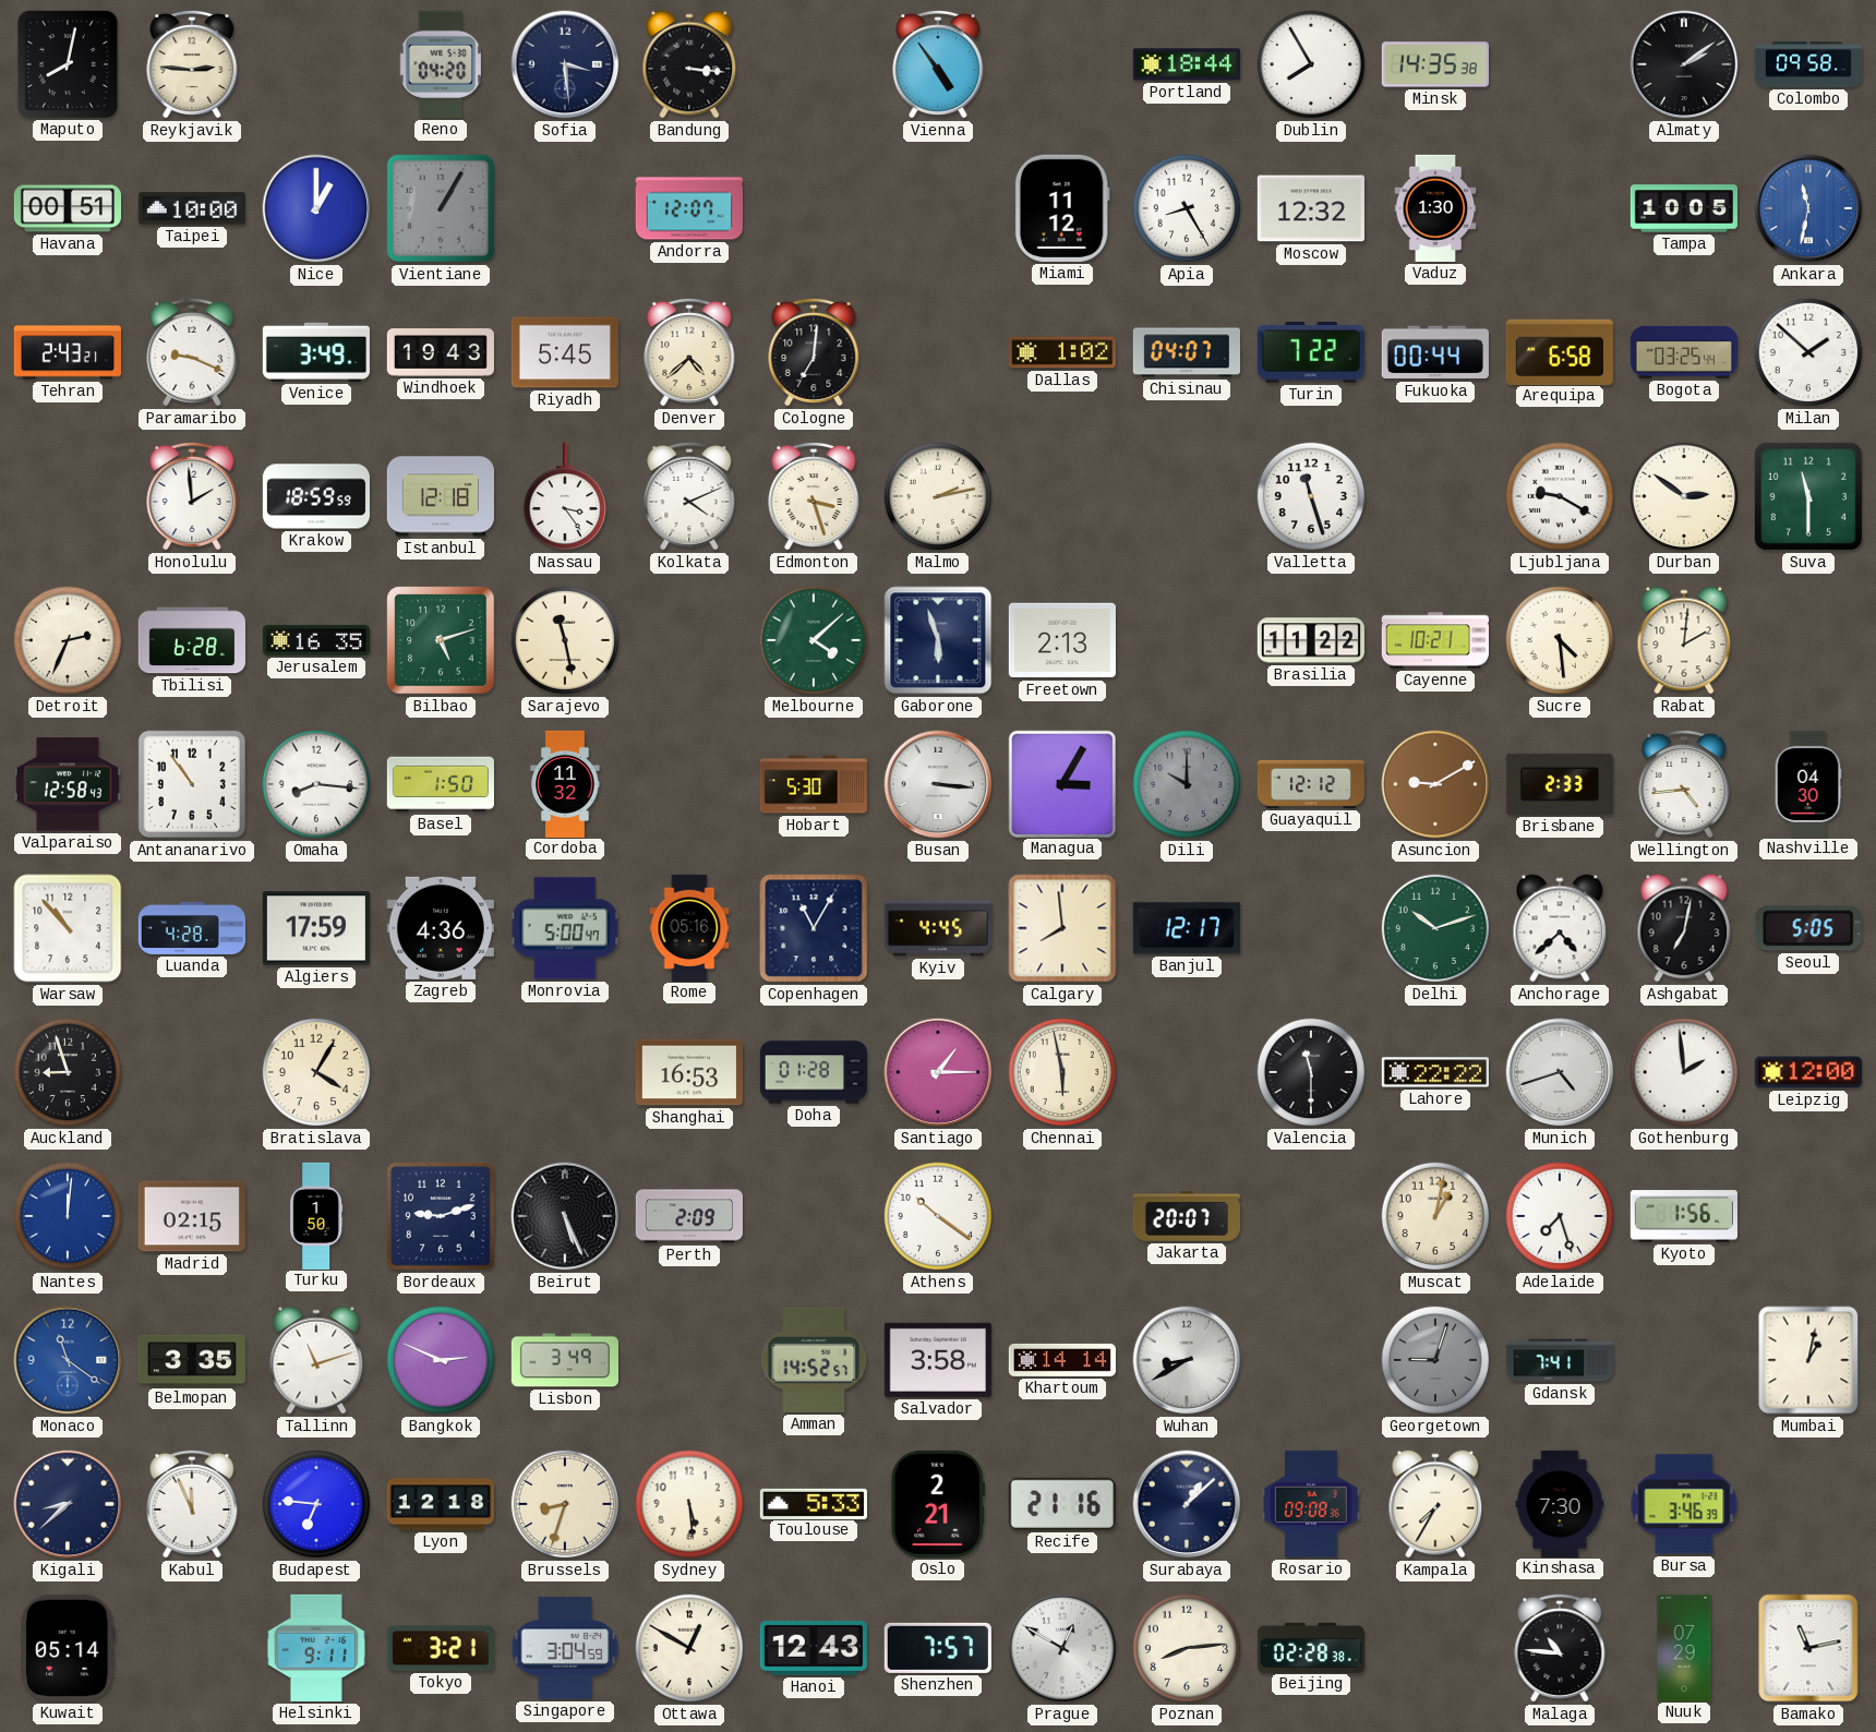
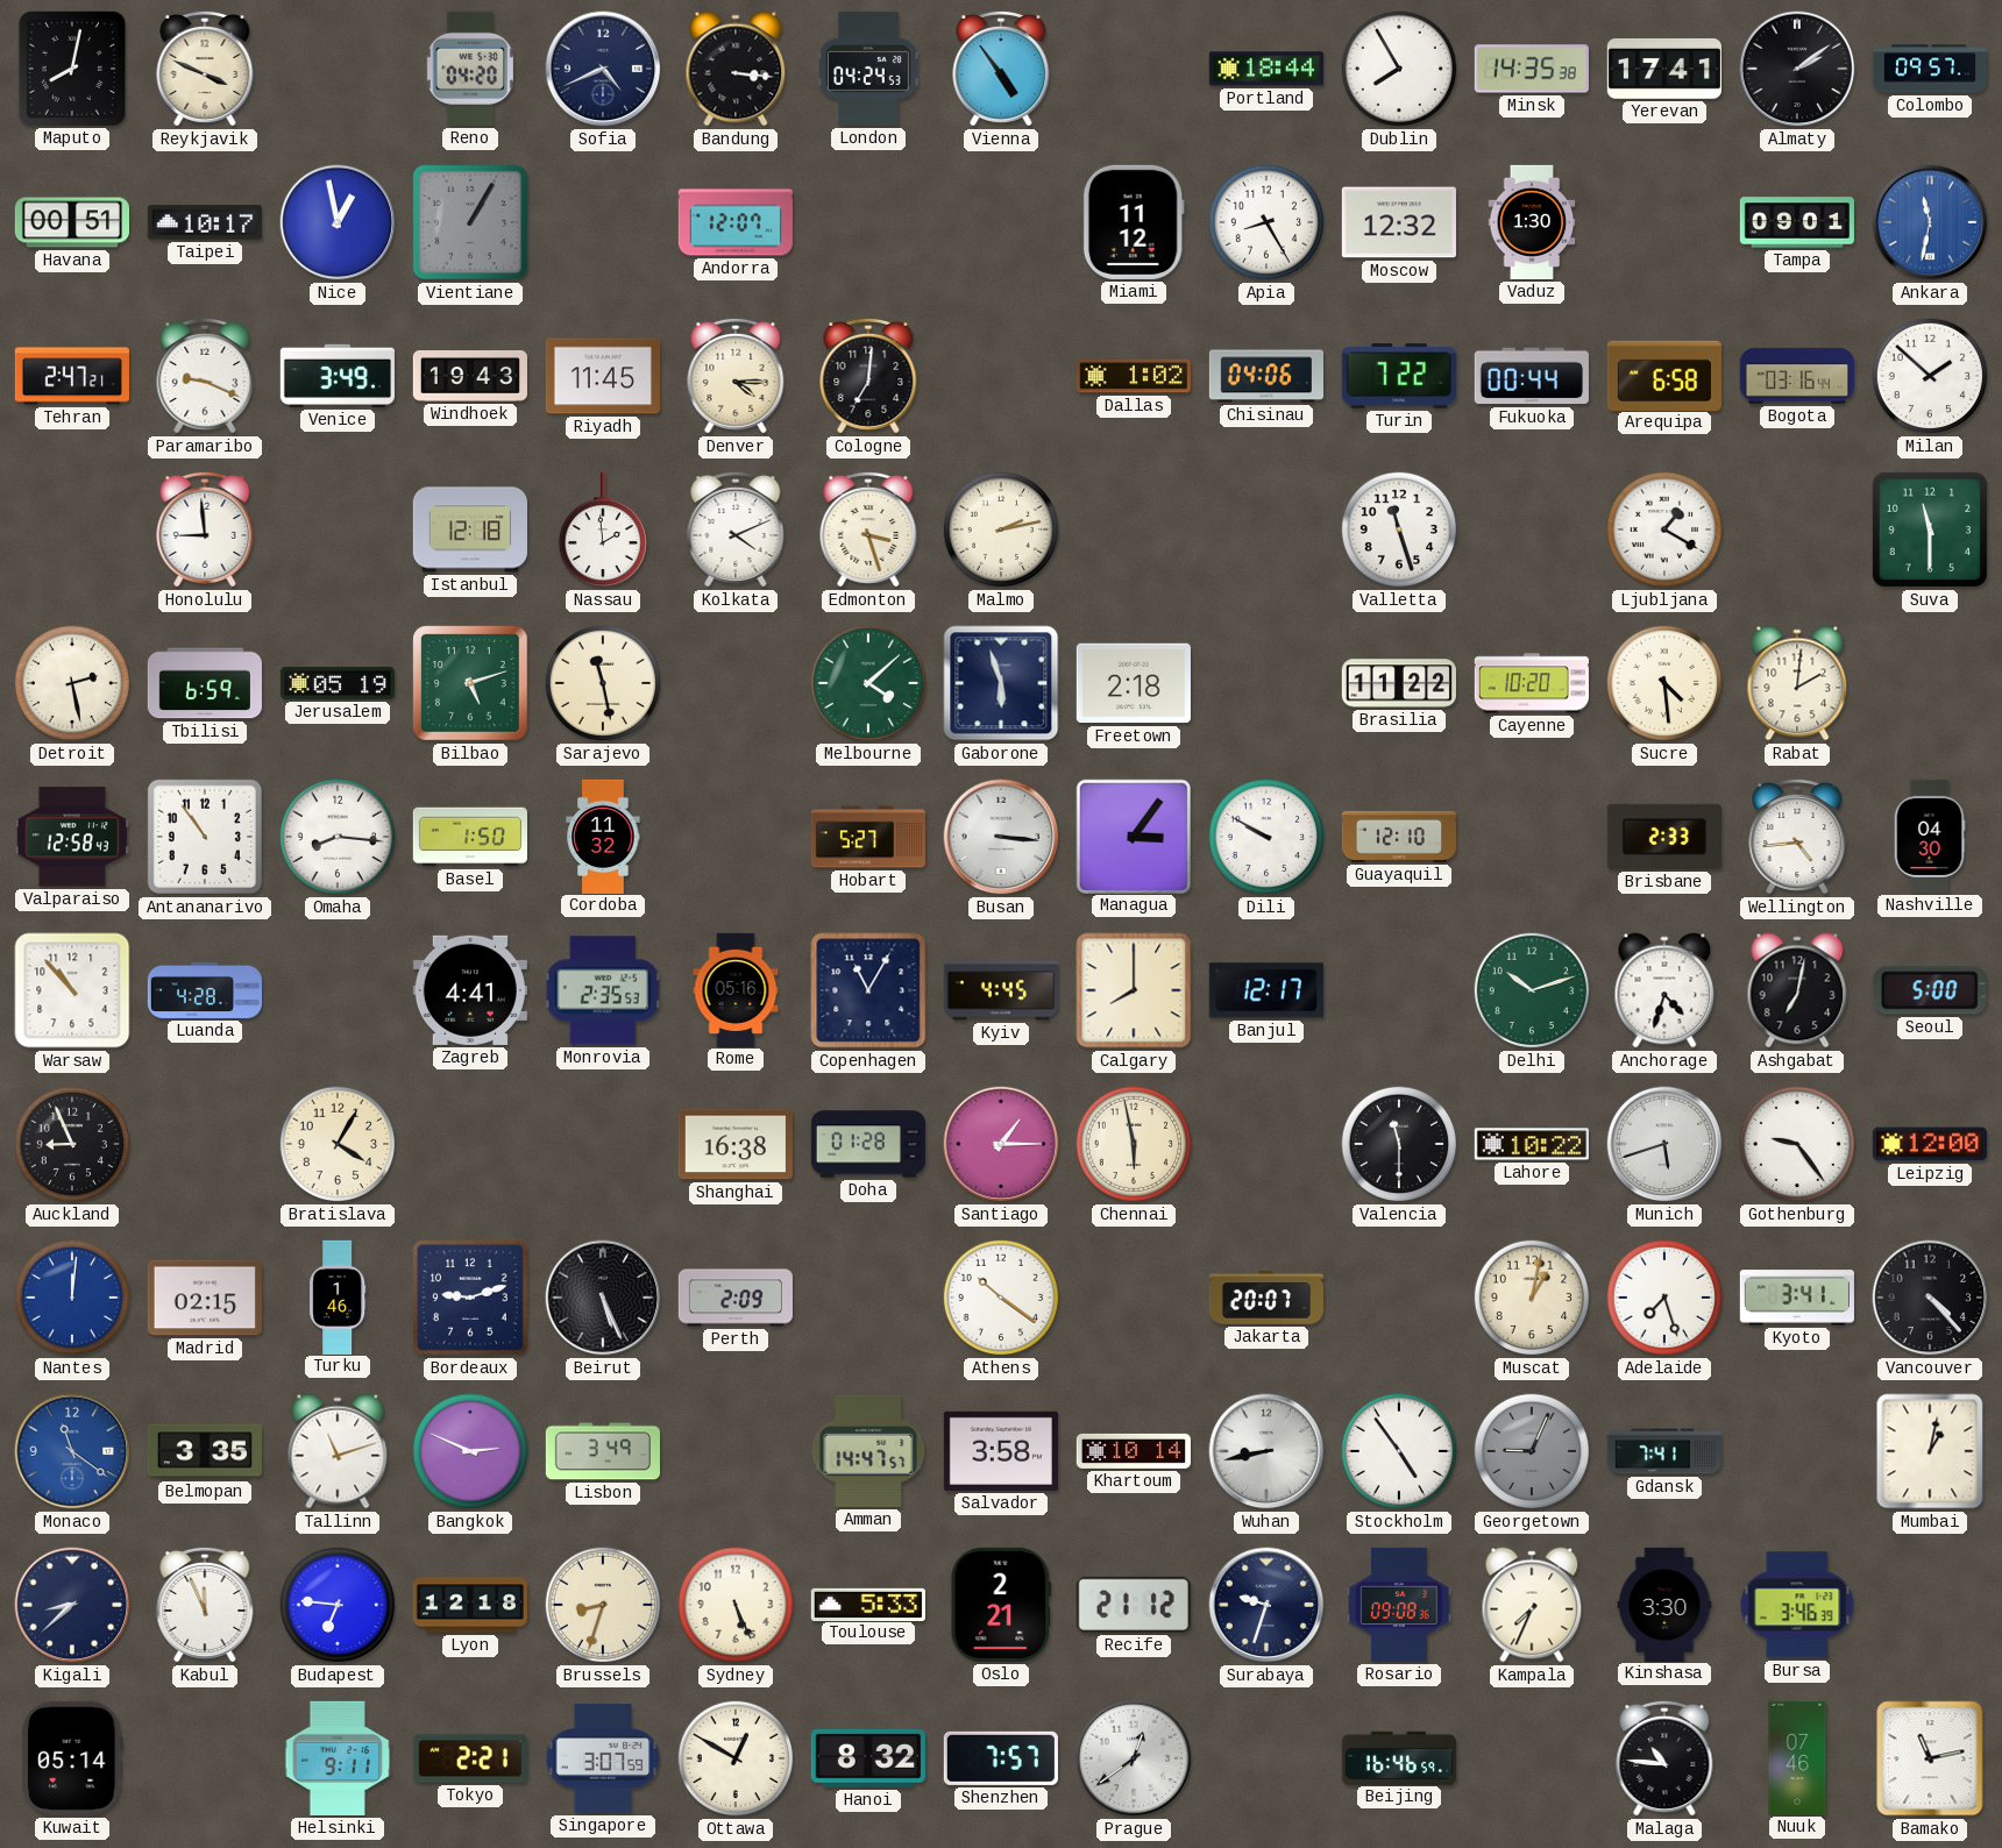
Reykjavik: 2:46 -> 3:49 (205, 69)
Sofia: 3:29 -> 4:41 (603, 69)
London: none -> 04:24 (868, 69)
Yerevan: none -> 17:41 (1664, 69)
Colombo: 09:58 -> 09:57 (1929, 69)
Taipei: 10:00 -> 10:17 (205, 222)
Nice: 1:00 -> 12:58 (338, 222)
Tampa: 10:05 -> 09:01 (1797, 222)
Tehran: 2:43 -> 2:47 (72, 376)
Riyadh: 5:45 -> 11:45 (603, 376)
Denver: 4:38 -> 4:15 (736, 376)
Chisinau: 04:07 -> 04:06 (1265, 376)
Bogota: 03:25 -> 03:16 (1797, 376)
Honolulu: 1:59 -> 8:59 (205, 529)
Krakow: 18:59 -> none (315, 496)
Nassau: 3:24 -> 1:59 (602, 529)
Ljubljana: 9:20 -> 1:20 (1664, 529)
Durban: 2:51 -> none (1684, 496)
Detroit: 2:34 -> 2:28 (72, 683)
Tbilisi: 6:28 -> 6:59 (205, 683)
Jerusalem: 16:35 -> 05:19 (338, 683)
Freetown: 2:13 -> 2:18 (1134, 683)
Cayenne: 10:21 -> 10:20 (1532, 683)
Hobart: 5:30 -> 5:27 (867, 837)
Managua: 3:05 -> 3:06 (1133, 836)
Dili: 10:00 -> 9:50 (1266, 837)
Dili dial: grey -> white (1266, 837)
Guayaquil: 12:12 -> 12:10 (1398, 837)
Asuncion: 9:10 -> none (1435, 784)
Algiers: 17:59 -> none (316, 928)
Zagreb: 4:36 -> 4:41 (470, 990)
Monrovia: 5:00 -> 2:35 (603, 990)
Calgary: 7:59 -> 8:00 (1134, 990)
Anchorage: 4:38 -> 4:33 (1664, 990)
Seoul: 5:05 -> 5:00 (1930, 990)
Auckland: 8:57 -> 8:56 (72, 1144)
Shanghai: 16:53 -> 16:38 (736, 1144)
Lahore: 22:22 -> 10:22 (1532, 1144)
Munich: 4:42 -> 5:42 (1664, 1144)
Gothenburg: 1:59 -> 9:24 (1797, 1144)
Turku: 1:50 -> 1:46 (338, 1296)
Kyoto: 1:56 -> 3:41 (1797, 1298)
Vancouver: none -> 4:23 (1930, 1298)
Amman: 14:52 -> 14:47 (868, 1451)
Khartoum: 14:14 -> 10:14 (1134, 1451)
Wuhan: 8:40 -> 8:43 (1266, 1451)
Stockholm: none -> 4:54 (1399, 1451)
Georgetown: 9:03 -> 9:04 (1532, 1451)
Sydney: 5:29 -> 5:26 (736, 1605)
Recife: 21:16 -> 21:12 (1134, 1605)
Surabaya: 1:08 -> 9:33 (1266, 1605)
Kampala: 7:35 -> 7:34 (1532, 1605)
Kinshasa: 7:30 -> 3:30 (1664, 1604)
Tokyo: 3:21 -> 2:21 (470, 1758)
Singapore: 3:04 -> 3:07 (603, 1758)
Hanoi: 12:43 -> 8:32 (868, 1758)
Prague: 12:50 -> 12:39 (1134, 1758)
Poznan: 8:14 -> none (1187, 1648)
Beijing: 02:28 -> 16:46 (1399, 1757)
Nuuk: 07:29 -> 07:46 (1797, 1757)
